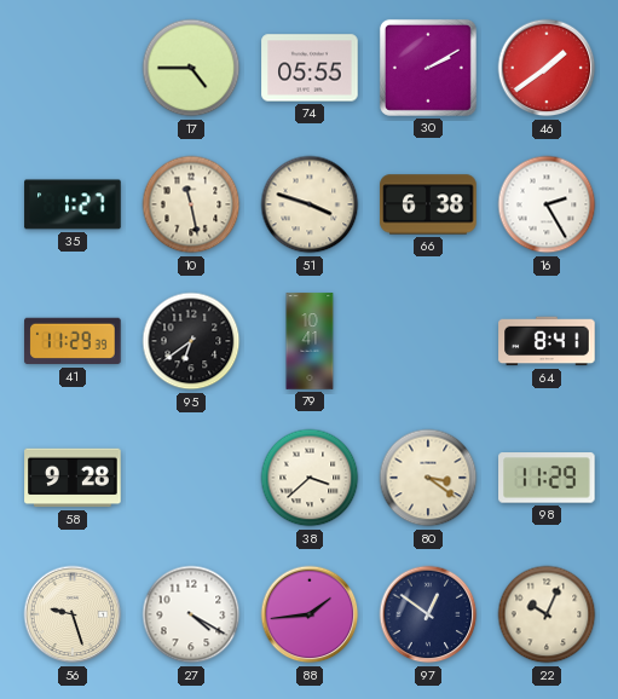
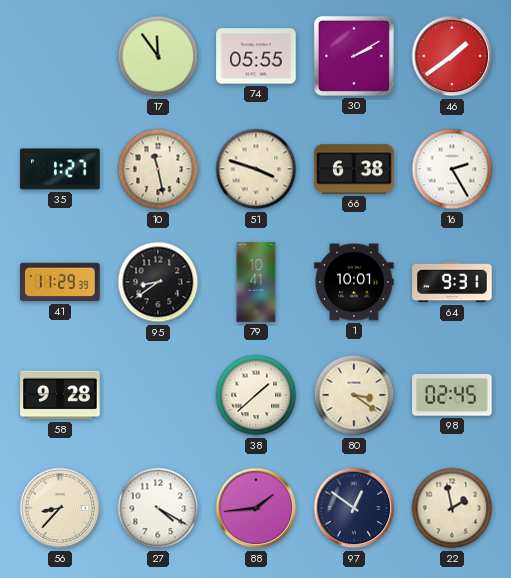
17: 4:45 -> 11:54 (158, 56)
95: 6:39 -> 8:39 (158, 282)
1: none -> 10:01 (354, 282)
64: 8:41 -> 9:31 (452, 282)
38: 3:38 -> 1:38 (256, 395)
98: 11:29 -> 02:45 (452, 395)
56: 9:27 -> 8:37 (60, 508)
22: 10:04 -> 1:58 (452, 508)
